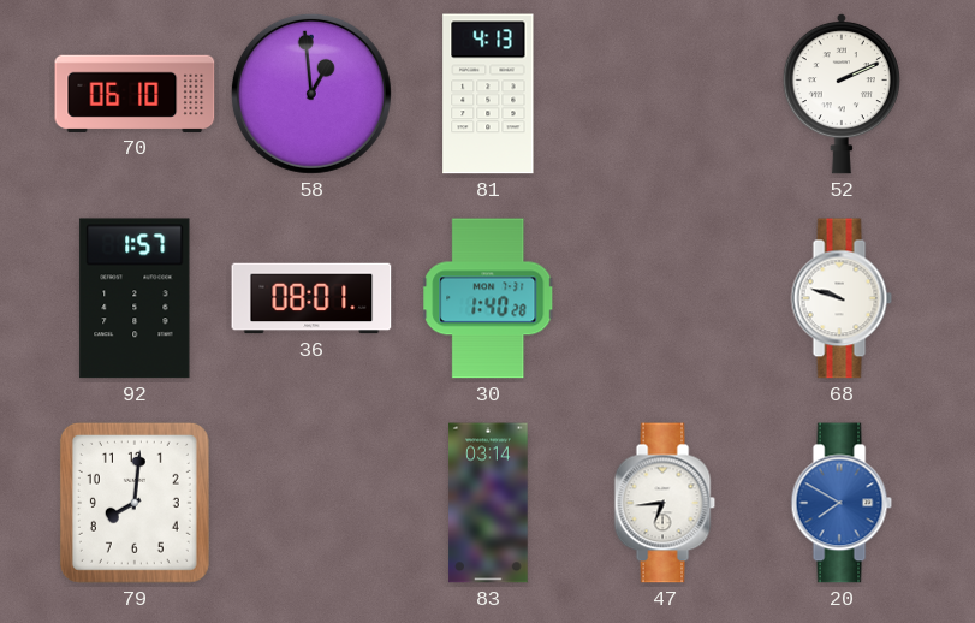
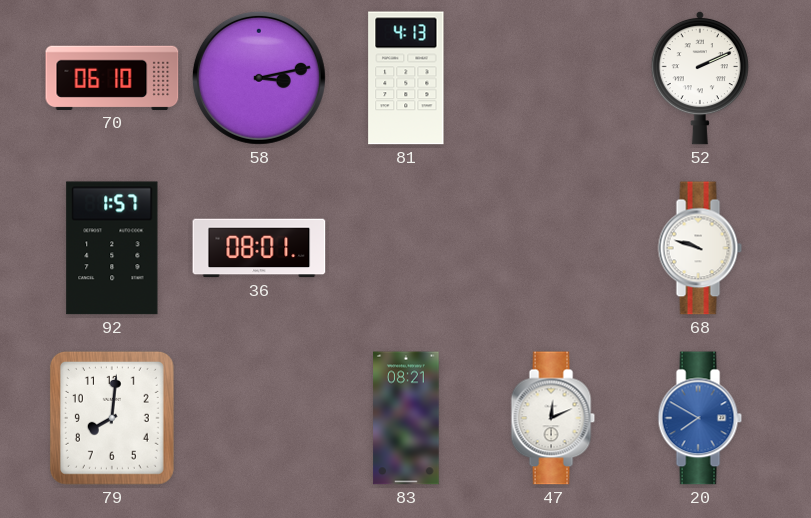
58: 12:59 -> 3:13 (259, 78)
30: 1:40 -> none (488, 298)
83: 03:14 -> 08:21 (406, 418)
47: 6:44 -> 12:11 (553, 418)
